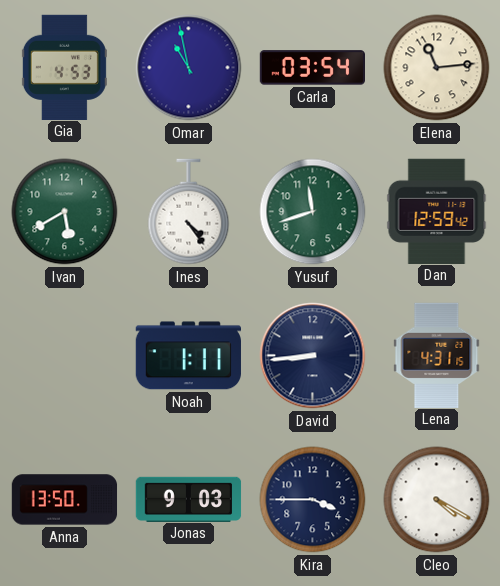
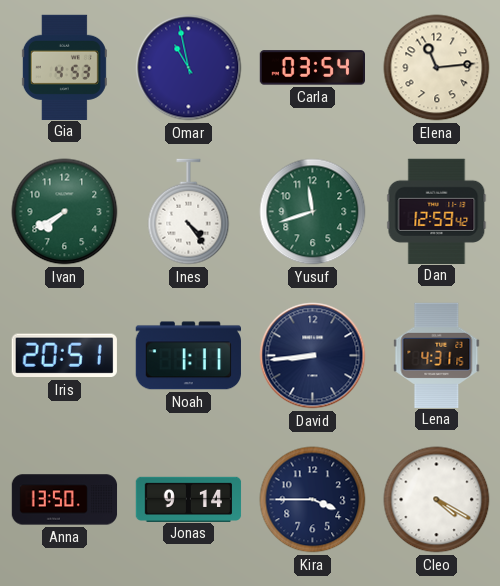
Ivan: 5:40 -> 7:40 (65, 212)
Iris: none -> 20:51 (64, 356)
Jonas: 9:03 -> 9:14 (189, 499)
